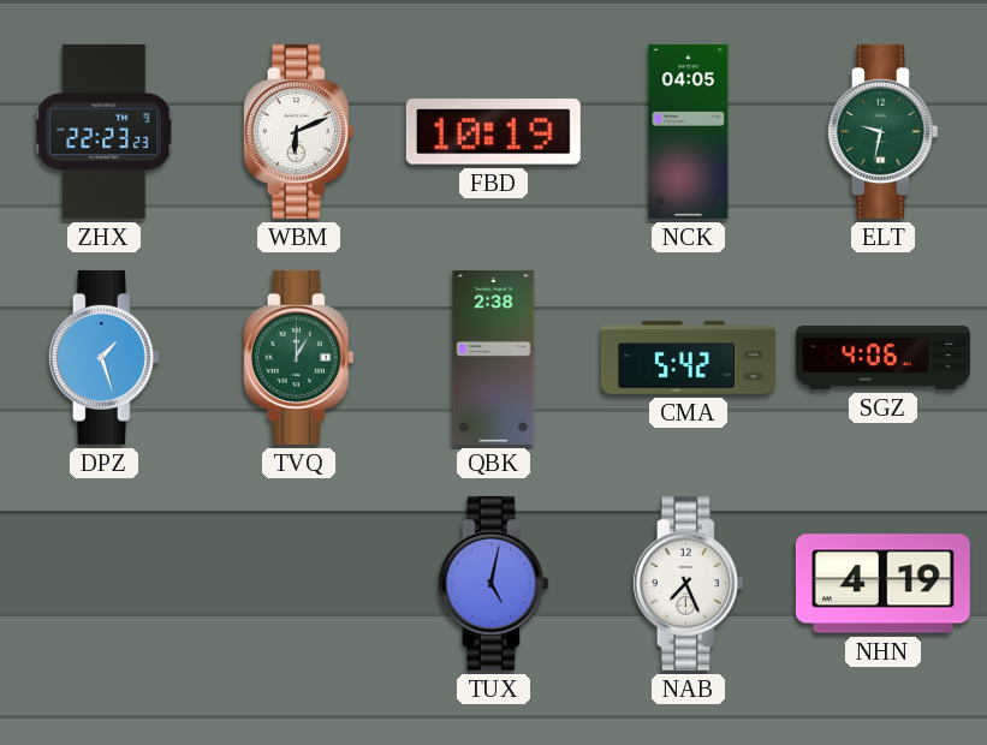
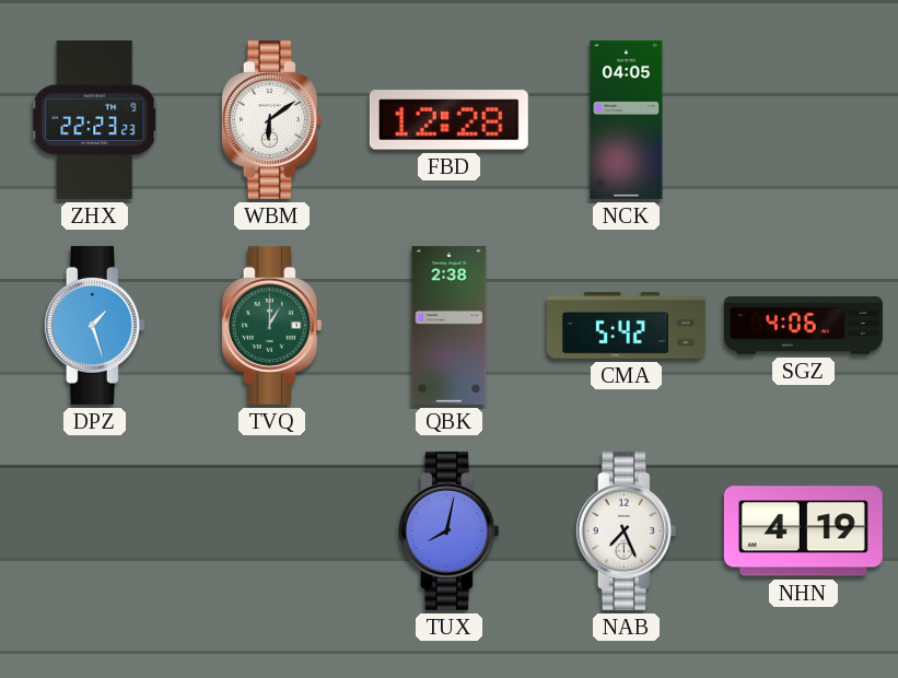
WBM: 6:11 -> 6:09 (271, 119)
FBD: 10:19 -> 12:28 (448, 120)
ELT: 9:32 -> none (882, 131)
TUX: 5:02 -> 8:02 (448, 530)
